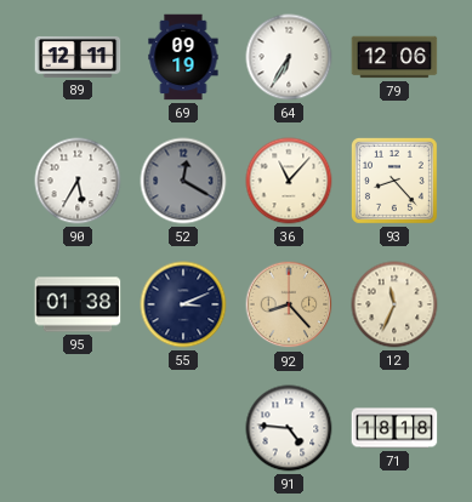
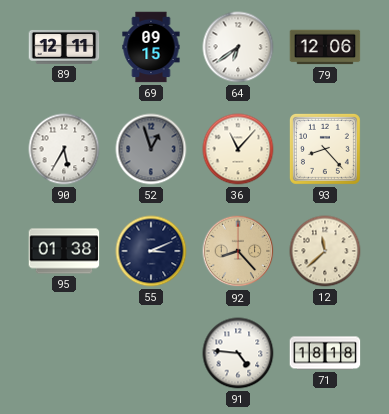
69: 09:19 -> 09:15 (151, 47)
64: 6:35 -> 6:39 (238, 47)
52: 12:20 -> 12:57 (151, 149)
12: 11:34 -> 11:38 (325, 251)
